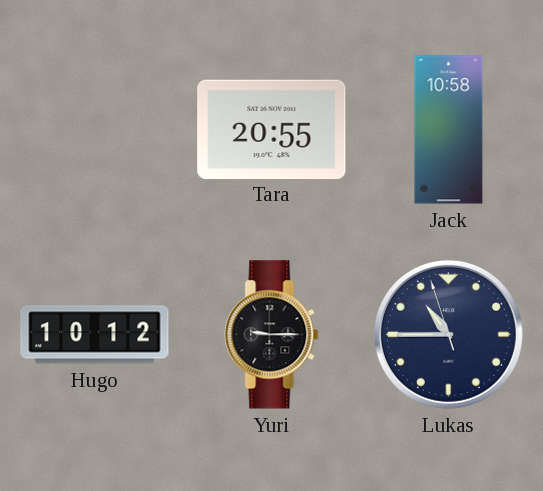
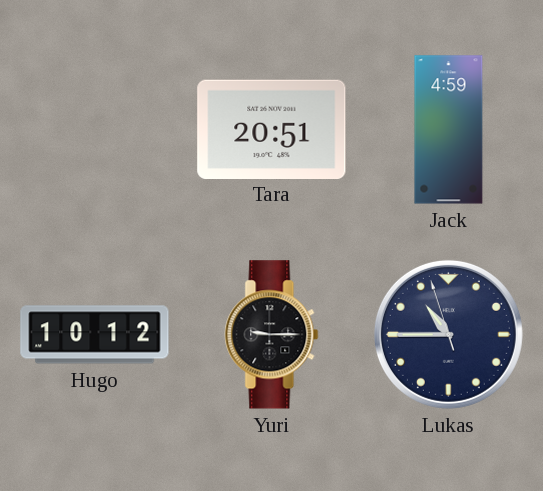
Tara: 20:55 -> 20:51 (272, 129)
Jack: 10:58 -> 4:59 (449, 130)
